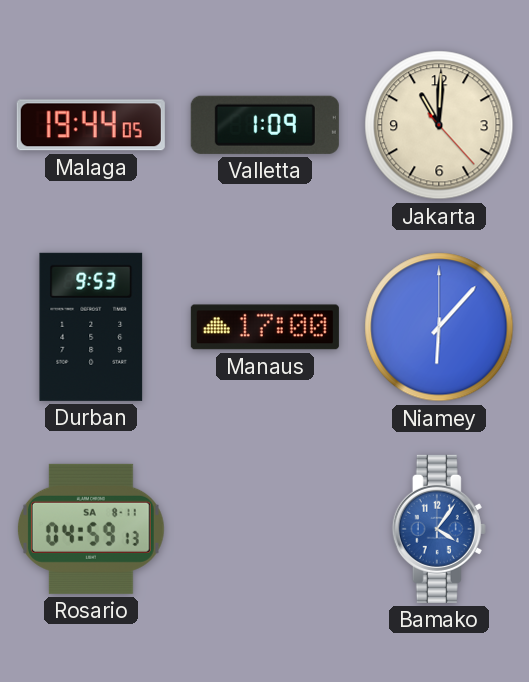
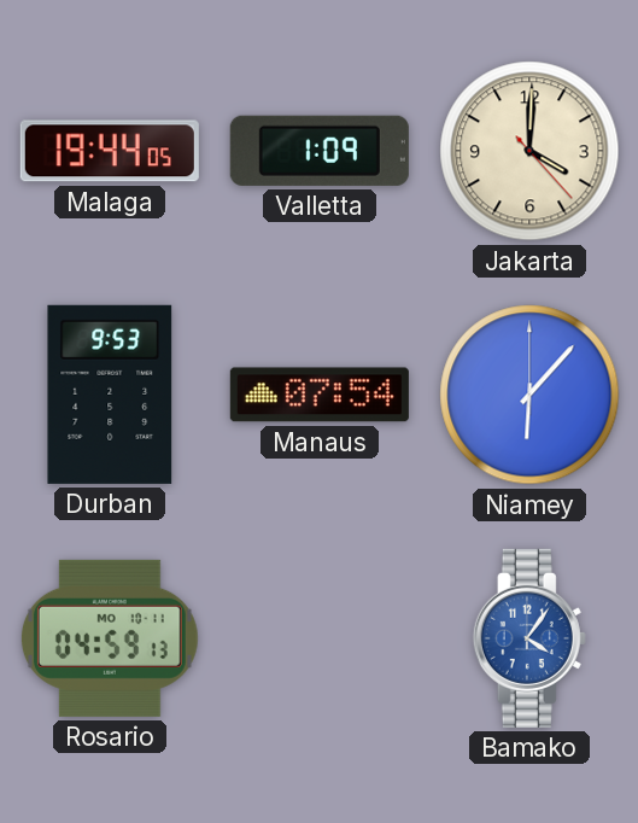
Jakarta: 11:00 -> 4:00 (529, 151)
Manaus: 17:00 -> 07:54 (320, 395)
Rosario date: SA 8-11 -> MO 10-11 (110, 638)
